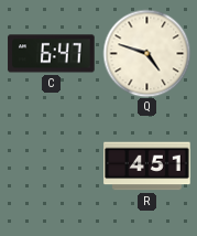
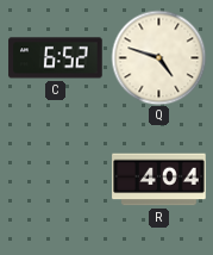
C: 6:47 -> 6:52 (56, 58)
R: 4:51 -> 4:04 (159, 180)
